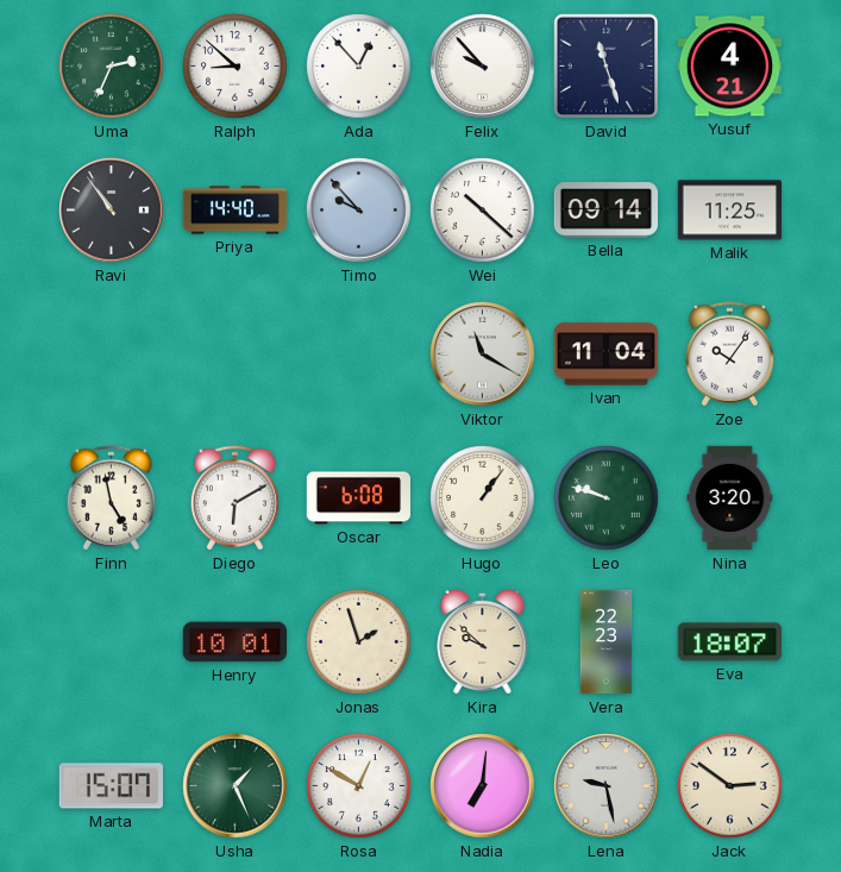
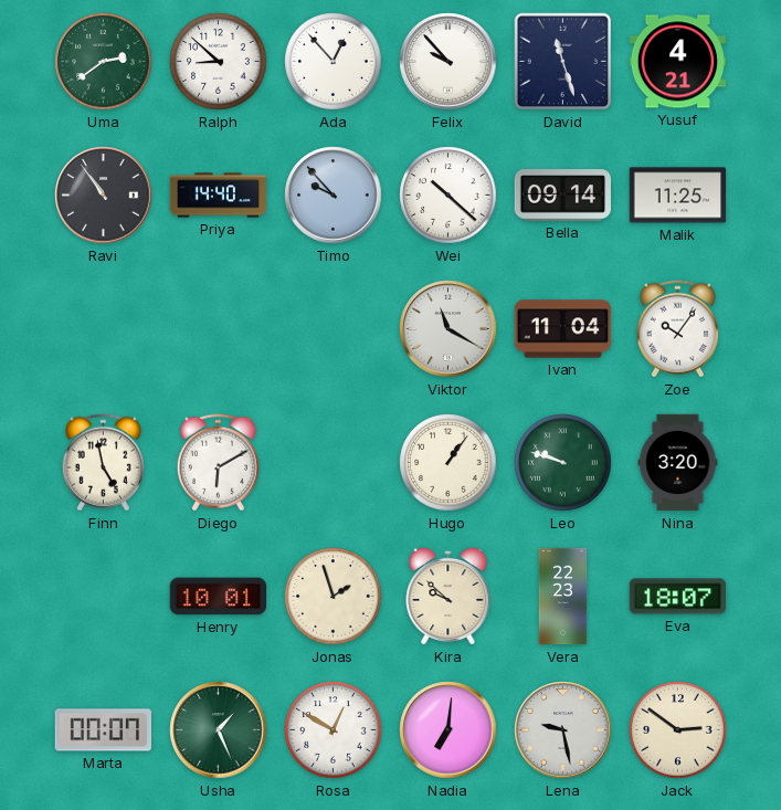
Uma: 2:34 -> 2:39 (104, 62)
Oscar: 6:08 -> none (358, 498)
Marta: 15:07 -> 00:07 (103, 730)
